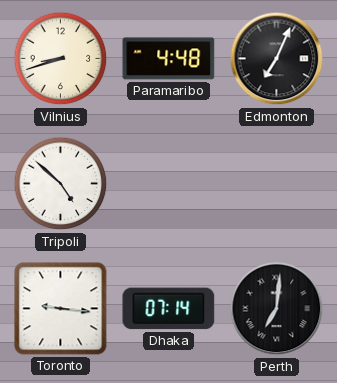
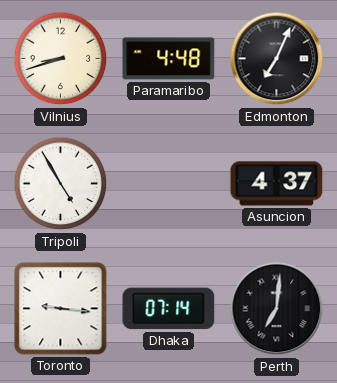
Tripoli: 4:52 -> 4:55 (61, 184)
Asuncion: none -> 4:37 (277, 184)
